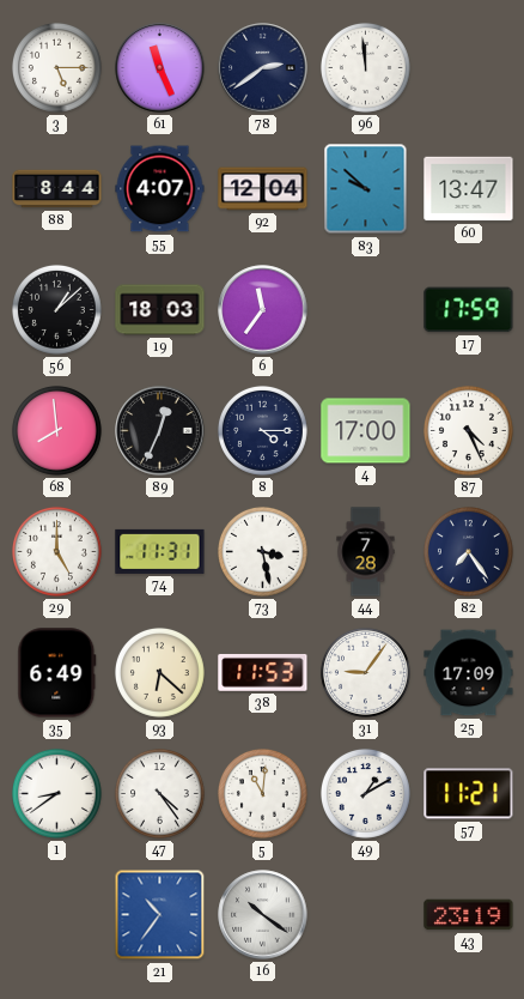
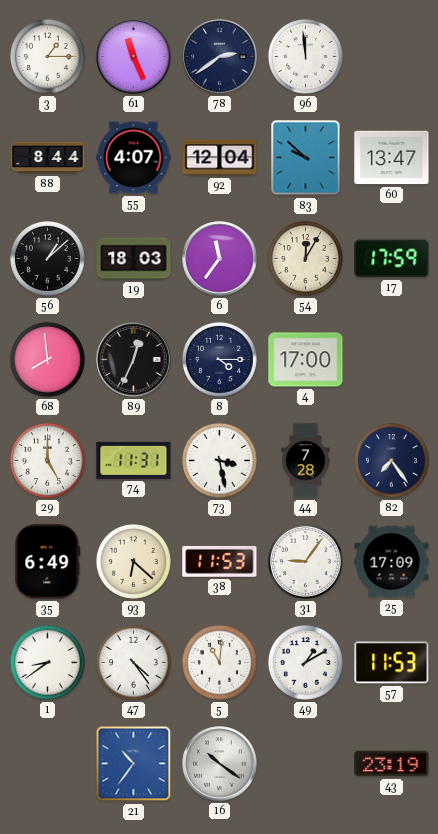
3: 5:15 -> 1:15 (47, 56)
54: none -> 12:05 (305, 258)
87: 4:26 -> none (468, 430)
57: 11:21 -> 11:53 (392, 663)
